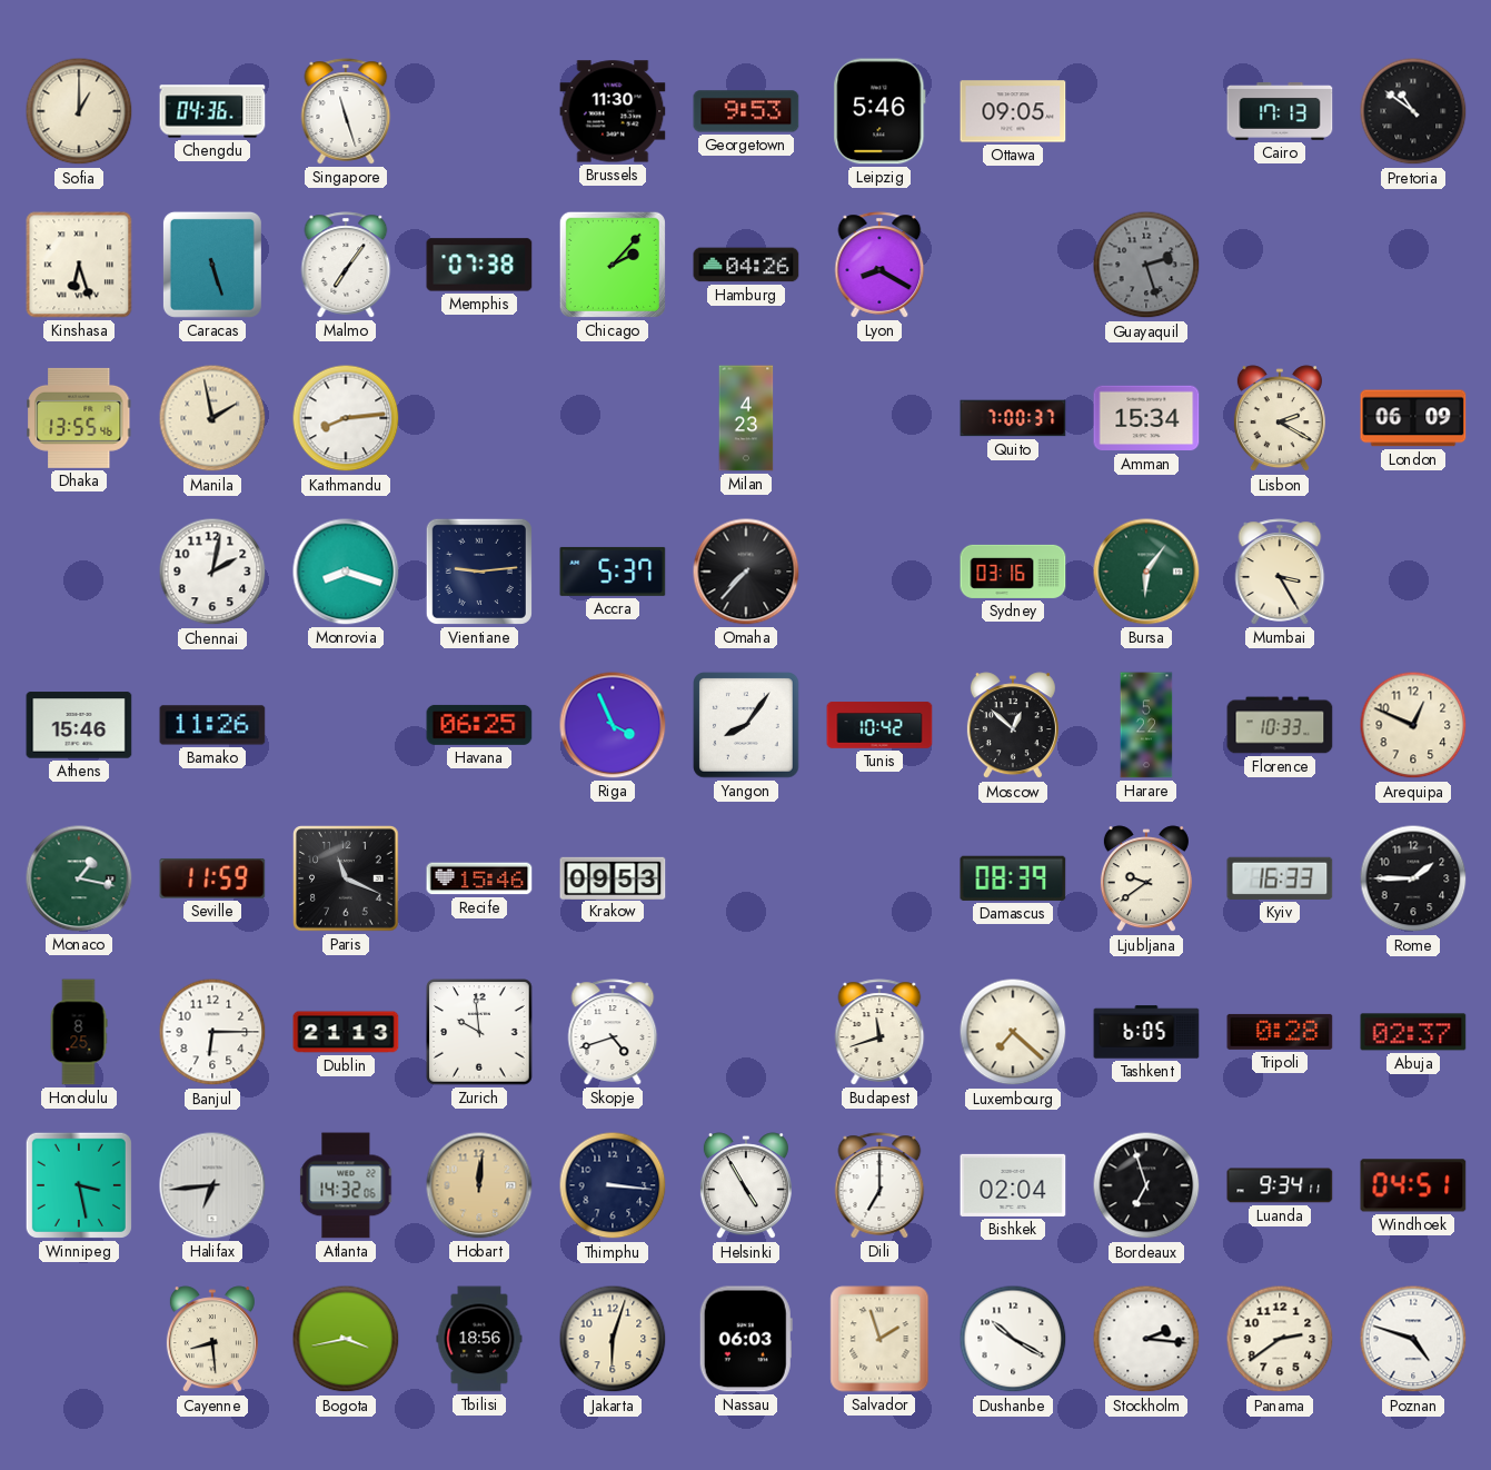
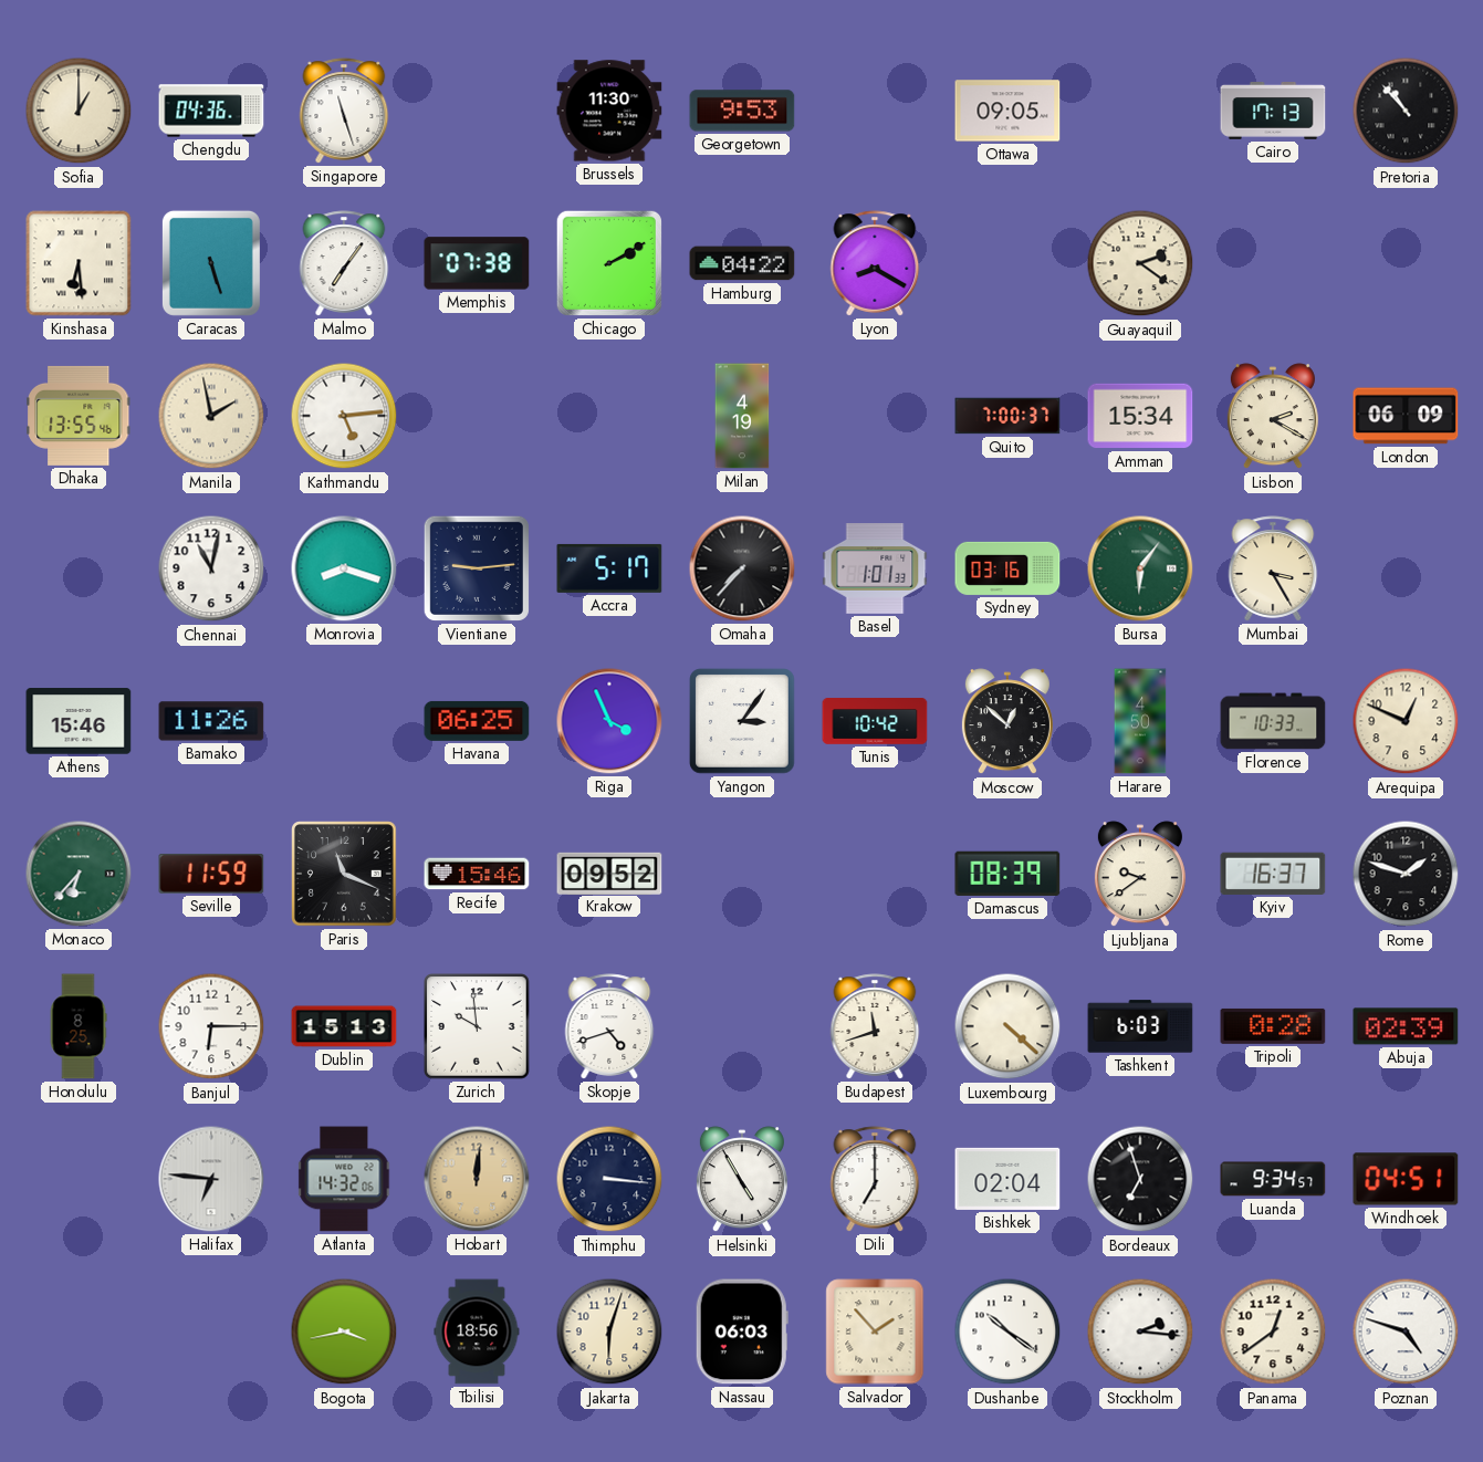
Leipzig: 5:46 -> none (879, 111)
Pretoria: 10:51 -> 10:53 (1406, 111)
Kinshasa: 6:27 -> 6:29 (79, 263)
Chicago: 2:07 -> 2:10 (609, 263)
Hamburg: 04:26 -> 04:22 (742, 263)
Guayaquil: 2:27 -> 2:21 (1140, 263)
Guayaquil dial: grey -> cream (1140, 263)
Kathmandu: 8:14 -> 5:14 (344, 416)
Milan: 4:23 -> 4:19 (742, 416)
Chennai: 2:02 -> 11:02 (211, 568)
Accra: 5:37 -> 5:17 (609, 568)
Basel: none -> 1:01 (875, 568)
Yangon: 8:06 -> 3:06 (742, 721)
Harare: 5:22 -> 4:50 (1140, 721)
Monaco: 1:17 -> 6:37 (79, 874)
Krakow: 09:53 -> 09:52 (609, 873)
Kyiv: 16:33 -> 16:37 (1273, 874)
Rome: 1:45 -> 1:48 (1406, 874)
Dublin: 21:13 -> 15:13 (344, 1026)
Luxembourg: 7:22 -> 4:22 (1007, 1026)
Tashkent: 6:05 -> 6:03 (1140, 1026)
Abuja: 02:37 -> 02:39 (1406, 1026)
Winnipeg: 3:28 -> none (79, 1185)
Halifax: 6:44 -> 6:46 (211, 1179)
Luanda: 9:34:11 -> 9:34:57 (1273, 1179)
Cayenne: 8:29 -> none (212, 1340)
Salvador: 1:57 -> 1:53 (875, 1332)
Dushanbe: 10:20 -> 10:21 (1007, 1332)
Panama: 2:39 -> 12:39 (1273, 1332)
